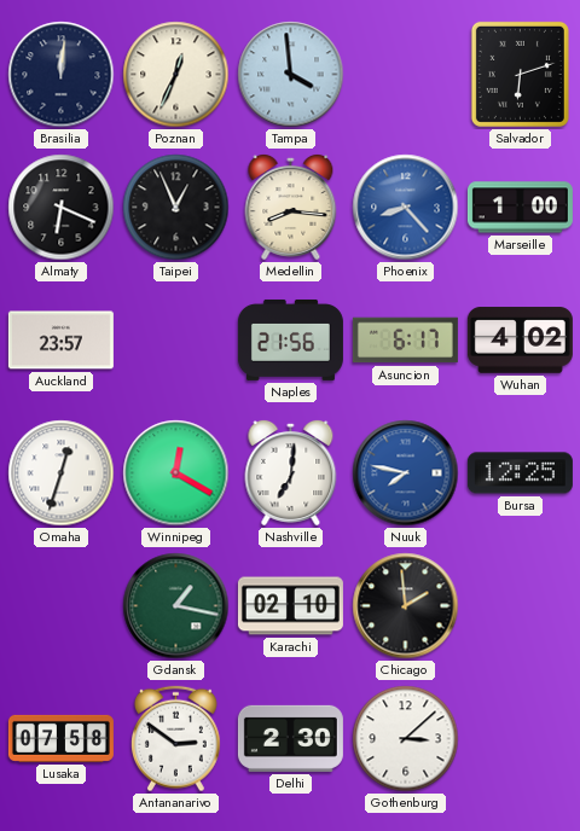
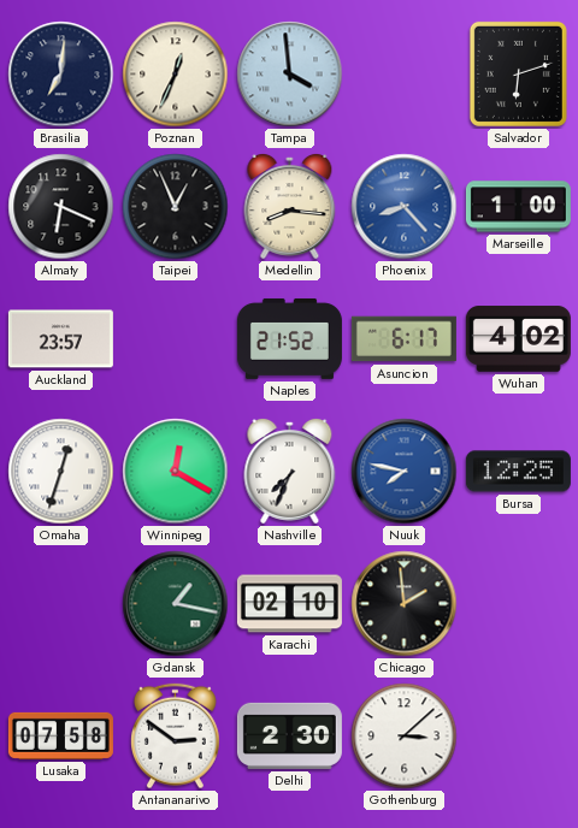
Brasilia: 12:01 -> 7:01 (61, 75)
Naples: 21:56 -> 21:52 (289, 338)
Nashville: 7:01 -> 7:34 (290, 471)
